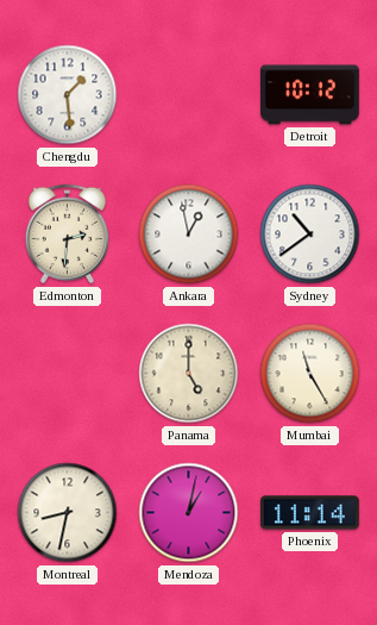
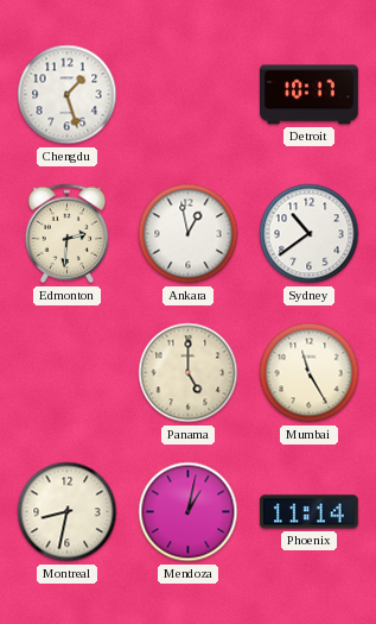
Chengdu: 1:29 -> 1:27 (68, 95)
Detroit: 10:12 -> 10:17 (310, 95)
